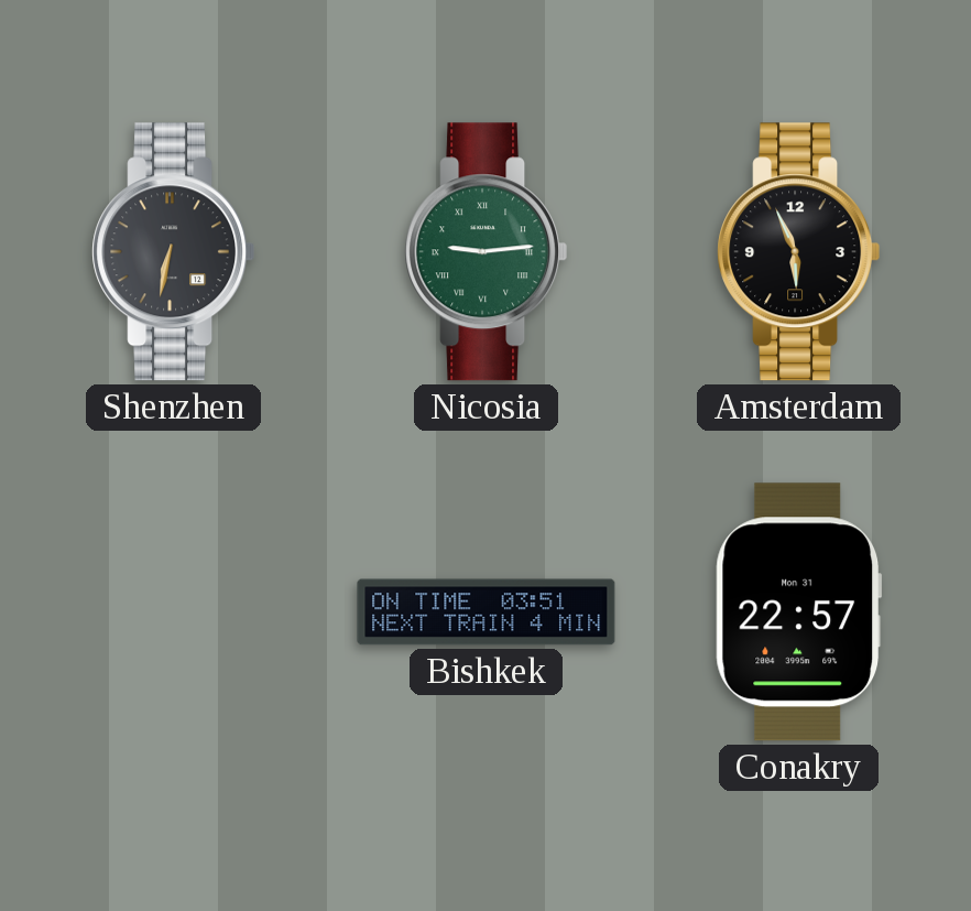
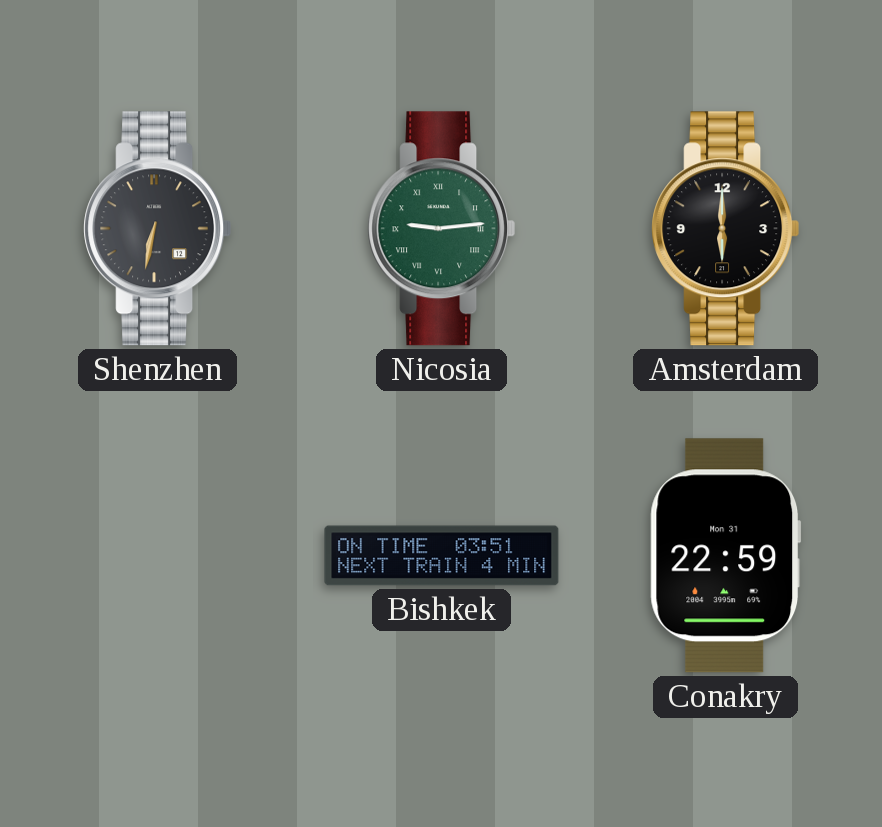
Amsterdam: 5:56 -> 6:00 (726, 229)
Conakry: 22:57 -> 22:59 (726, 556)
